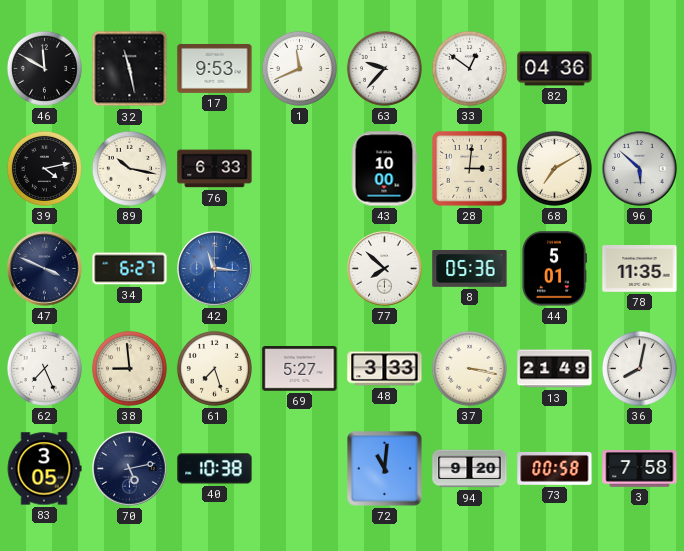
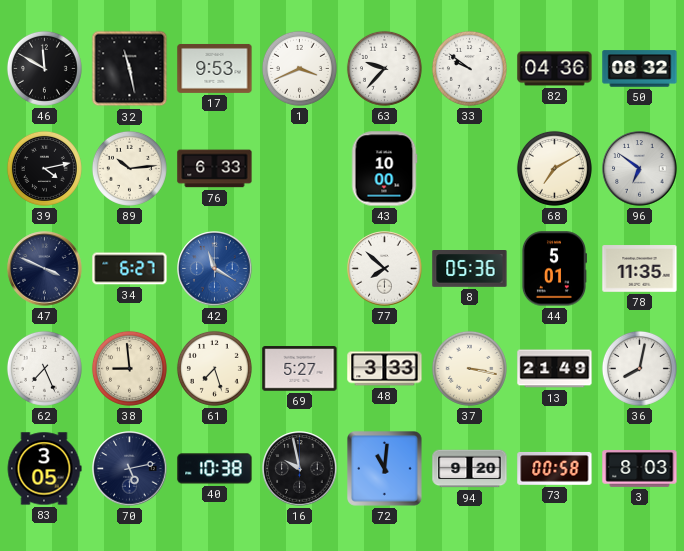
1: 11:41 -> 3:41 (299, 68)
33: 12:51 -> 9:51 (469, 68)
50: none -> 08:32 (640, 69)
89: 10:17 -> 10:14 (129, 168)
28: 3:01 -> none (470, 169)
96: 5:52 -> 6:51 (640, 169)
42: 11:16 -> 11:20 (215, 269)
16: none -> 9:58 (300, 469)
3: 7:58 -> 8:03 (640, 469)
